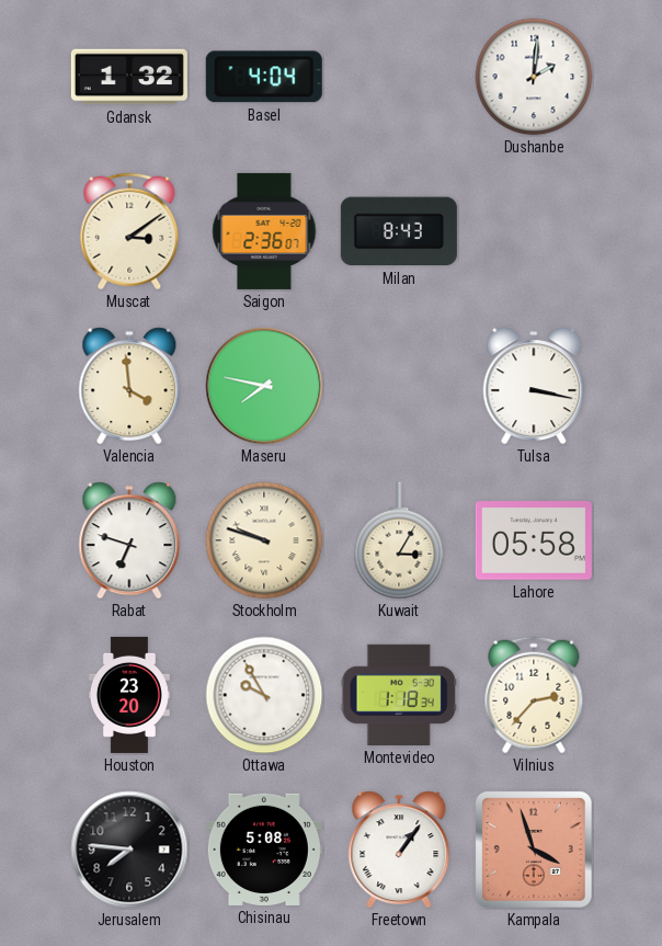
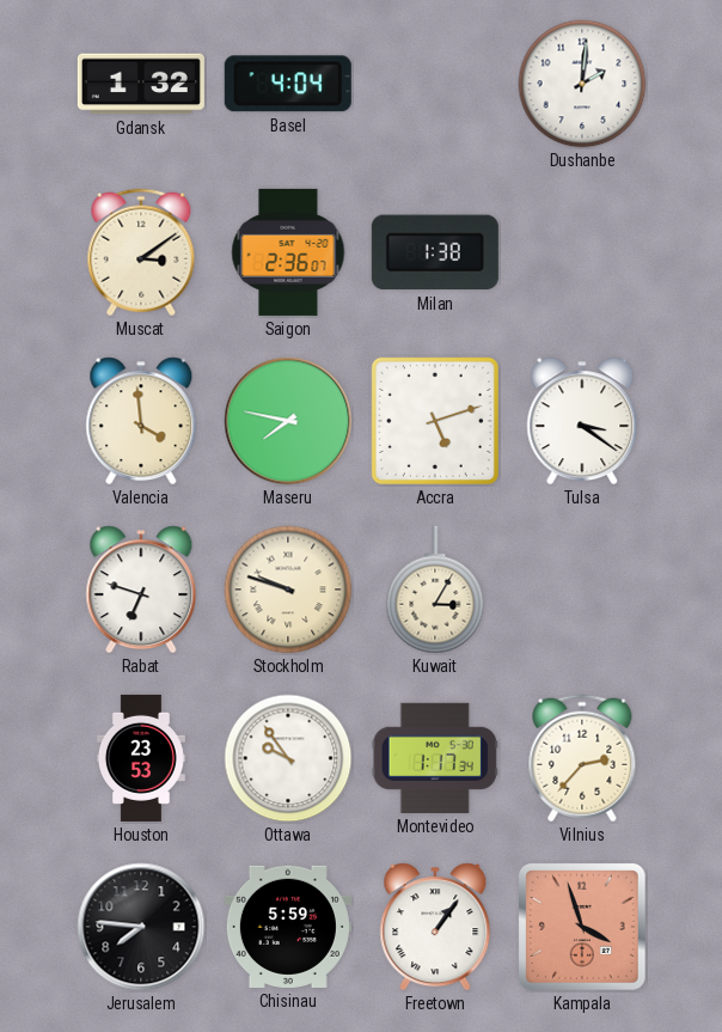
Milan: 8:43 -> 1:38 (435, 252)
Accra: none -> 5:12 (435, 421)
Tulsa: 3:17 -> 3:21 (582, 421)
Lahore: 05:58 -> none (534, 540)
Houston: 23:20 -> 23:53 (141, 758)
Ottawa: 9:55 -> 9:54 (288, 758)
Montevideo: 1:18 -> 1:17 (435, 758)
Chisinau: 5:08 -> 5:59 (288, 927)
